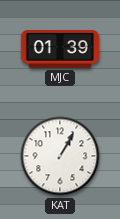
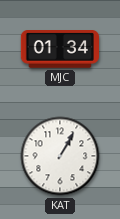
MJC: 01:39 -> 01:34 (60, 50)
